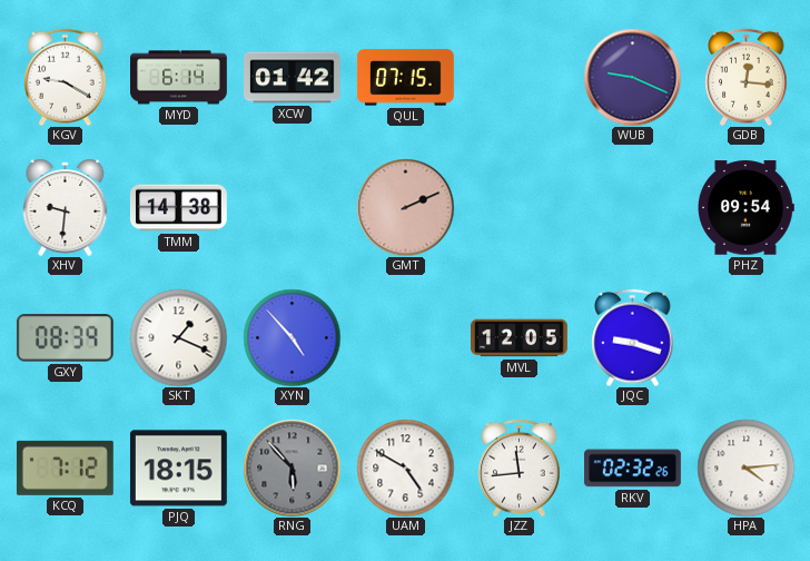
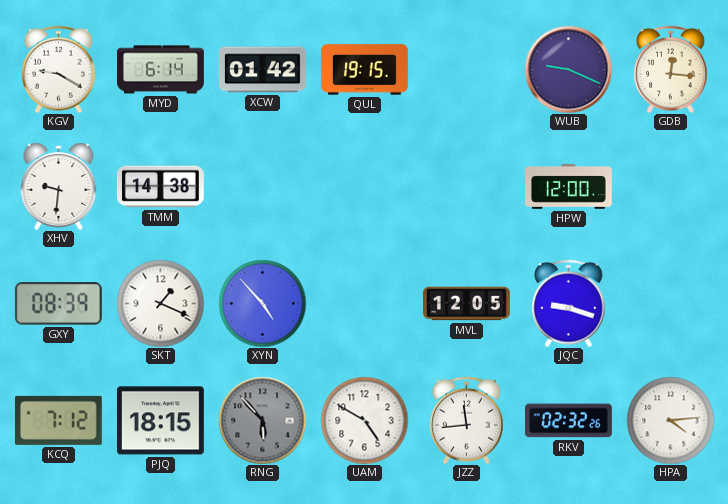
QUL: 07:15 -> 19:15 (364, 70)
GMT: 2:11 -> none (405, 207)
HPW: none -> 12:00 (569, 187)
PHZ: 09:54 -> none (747, 208)
